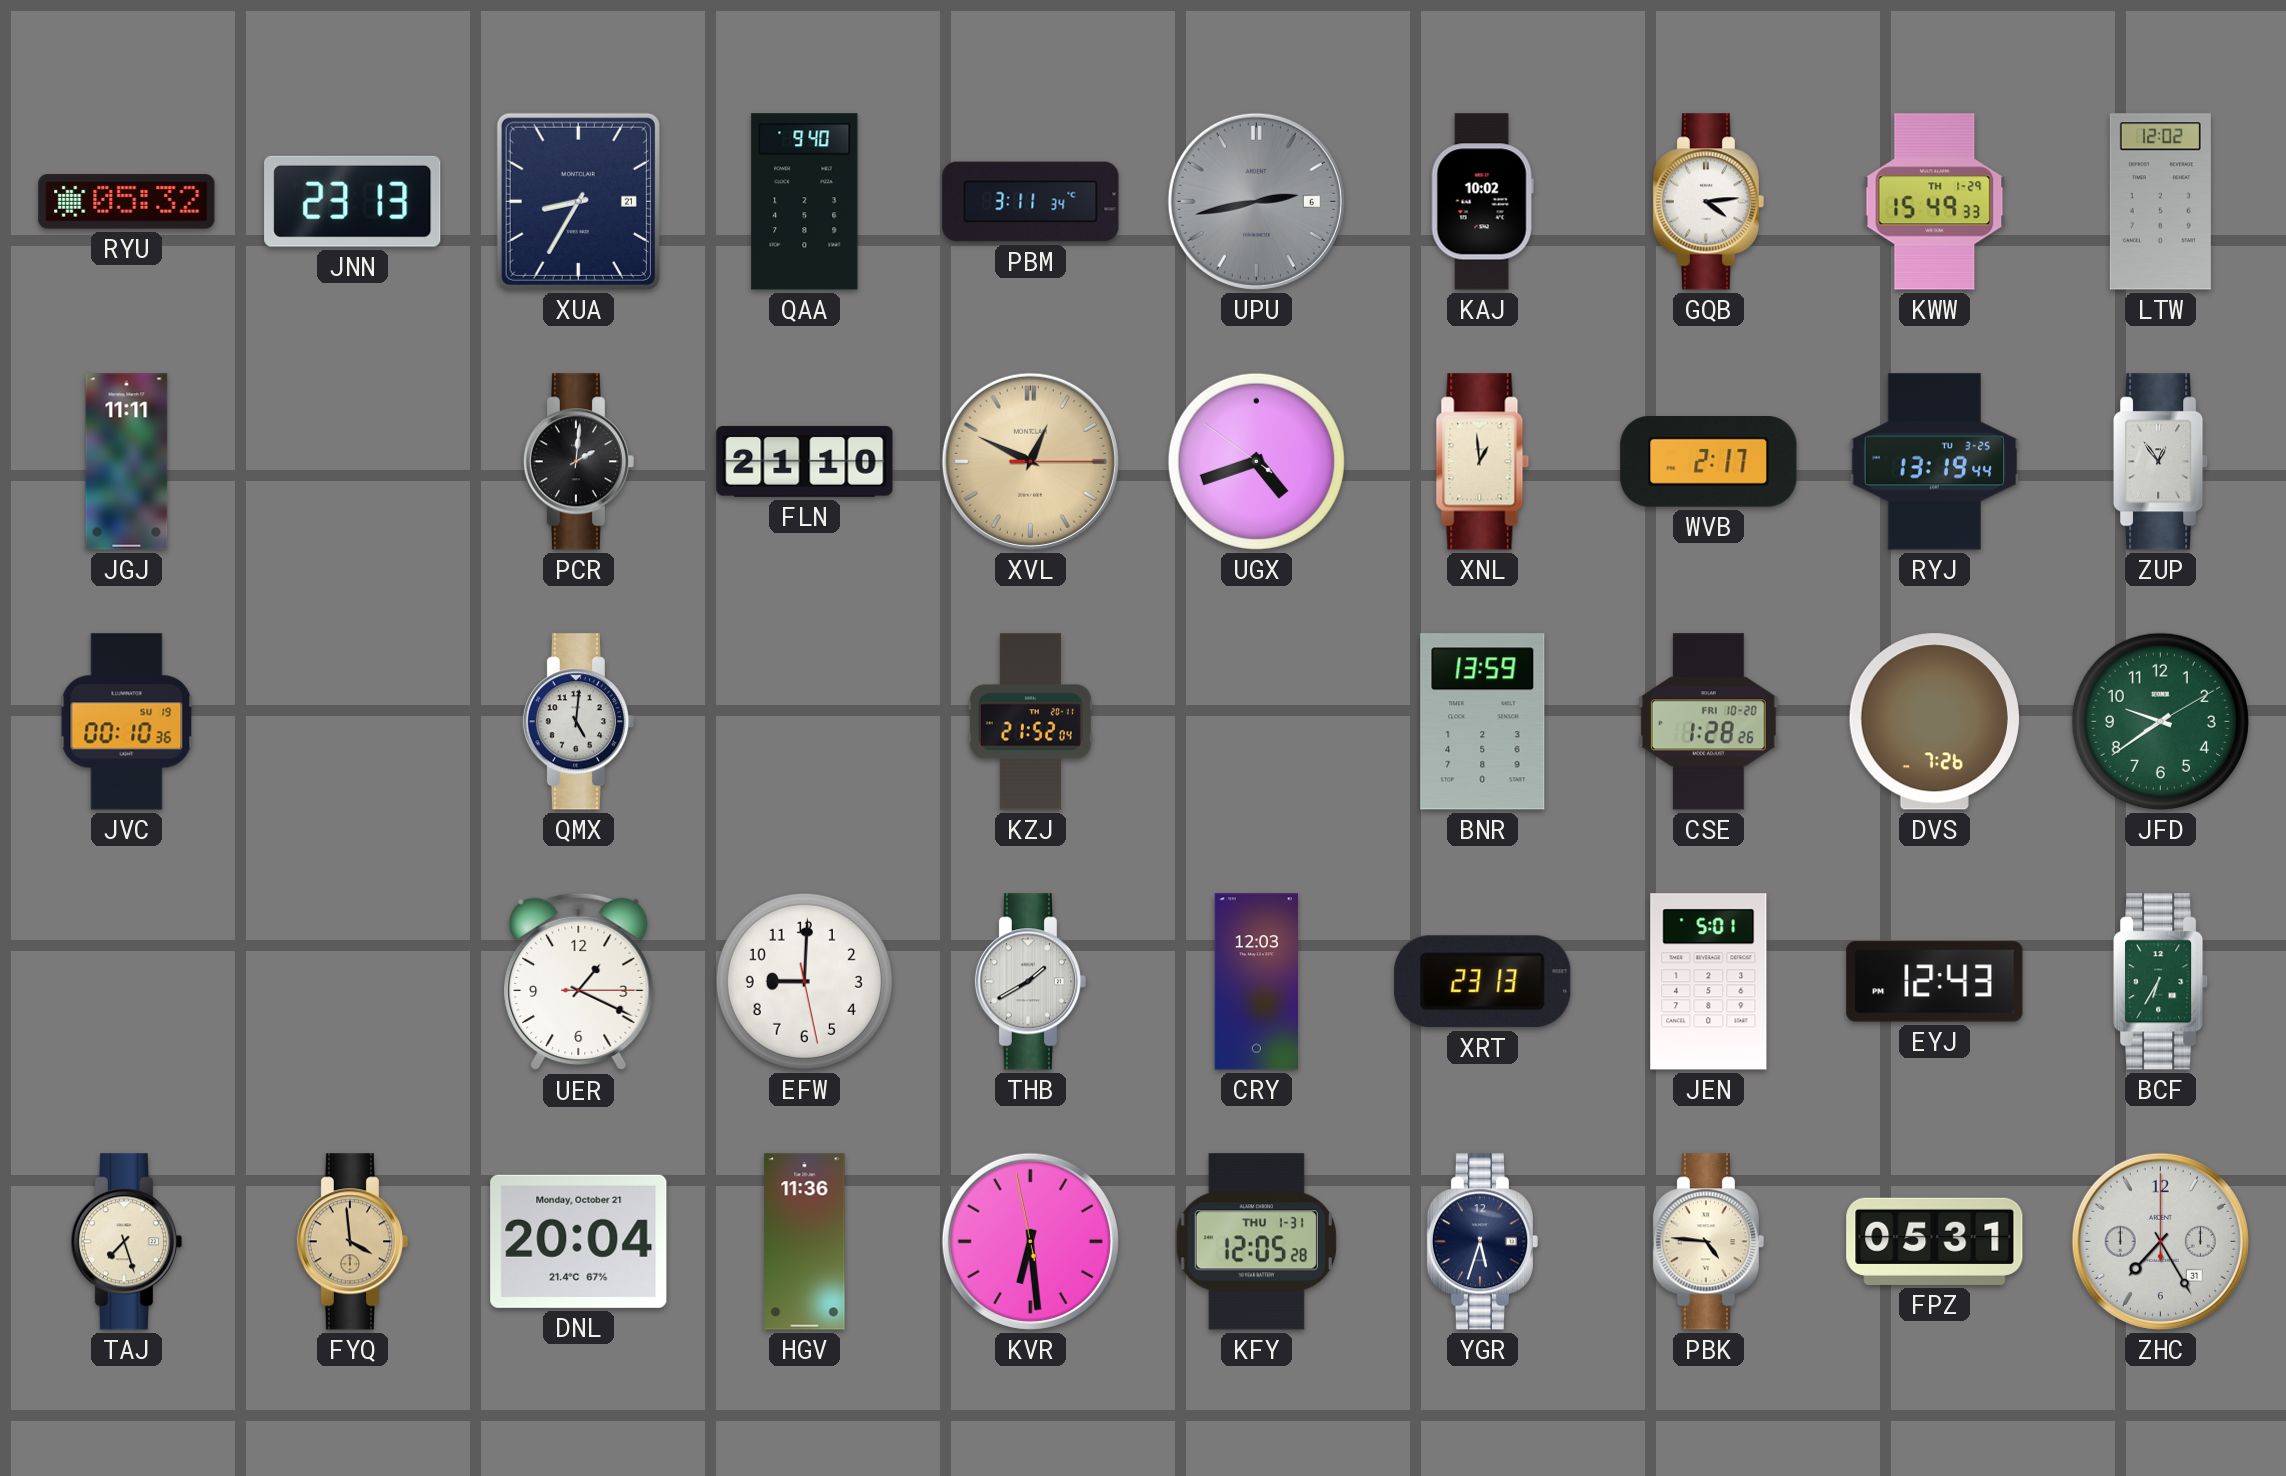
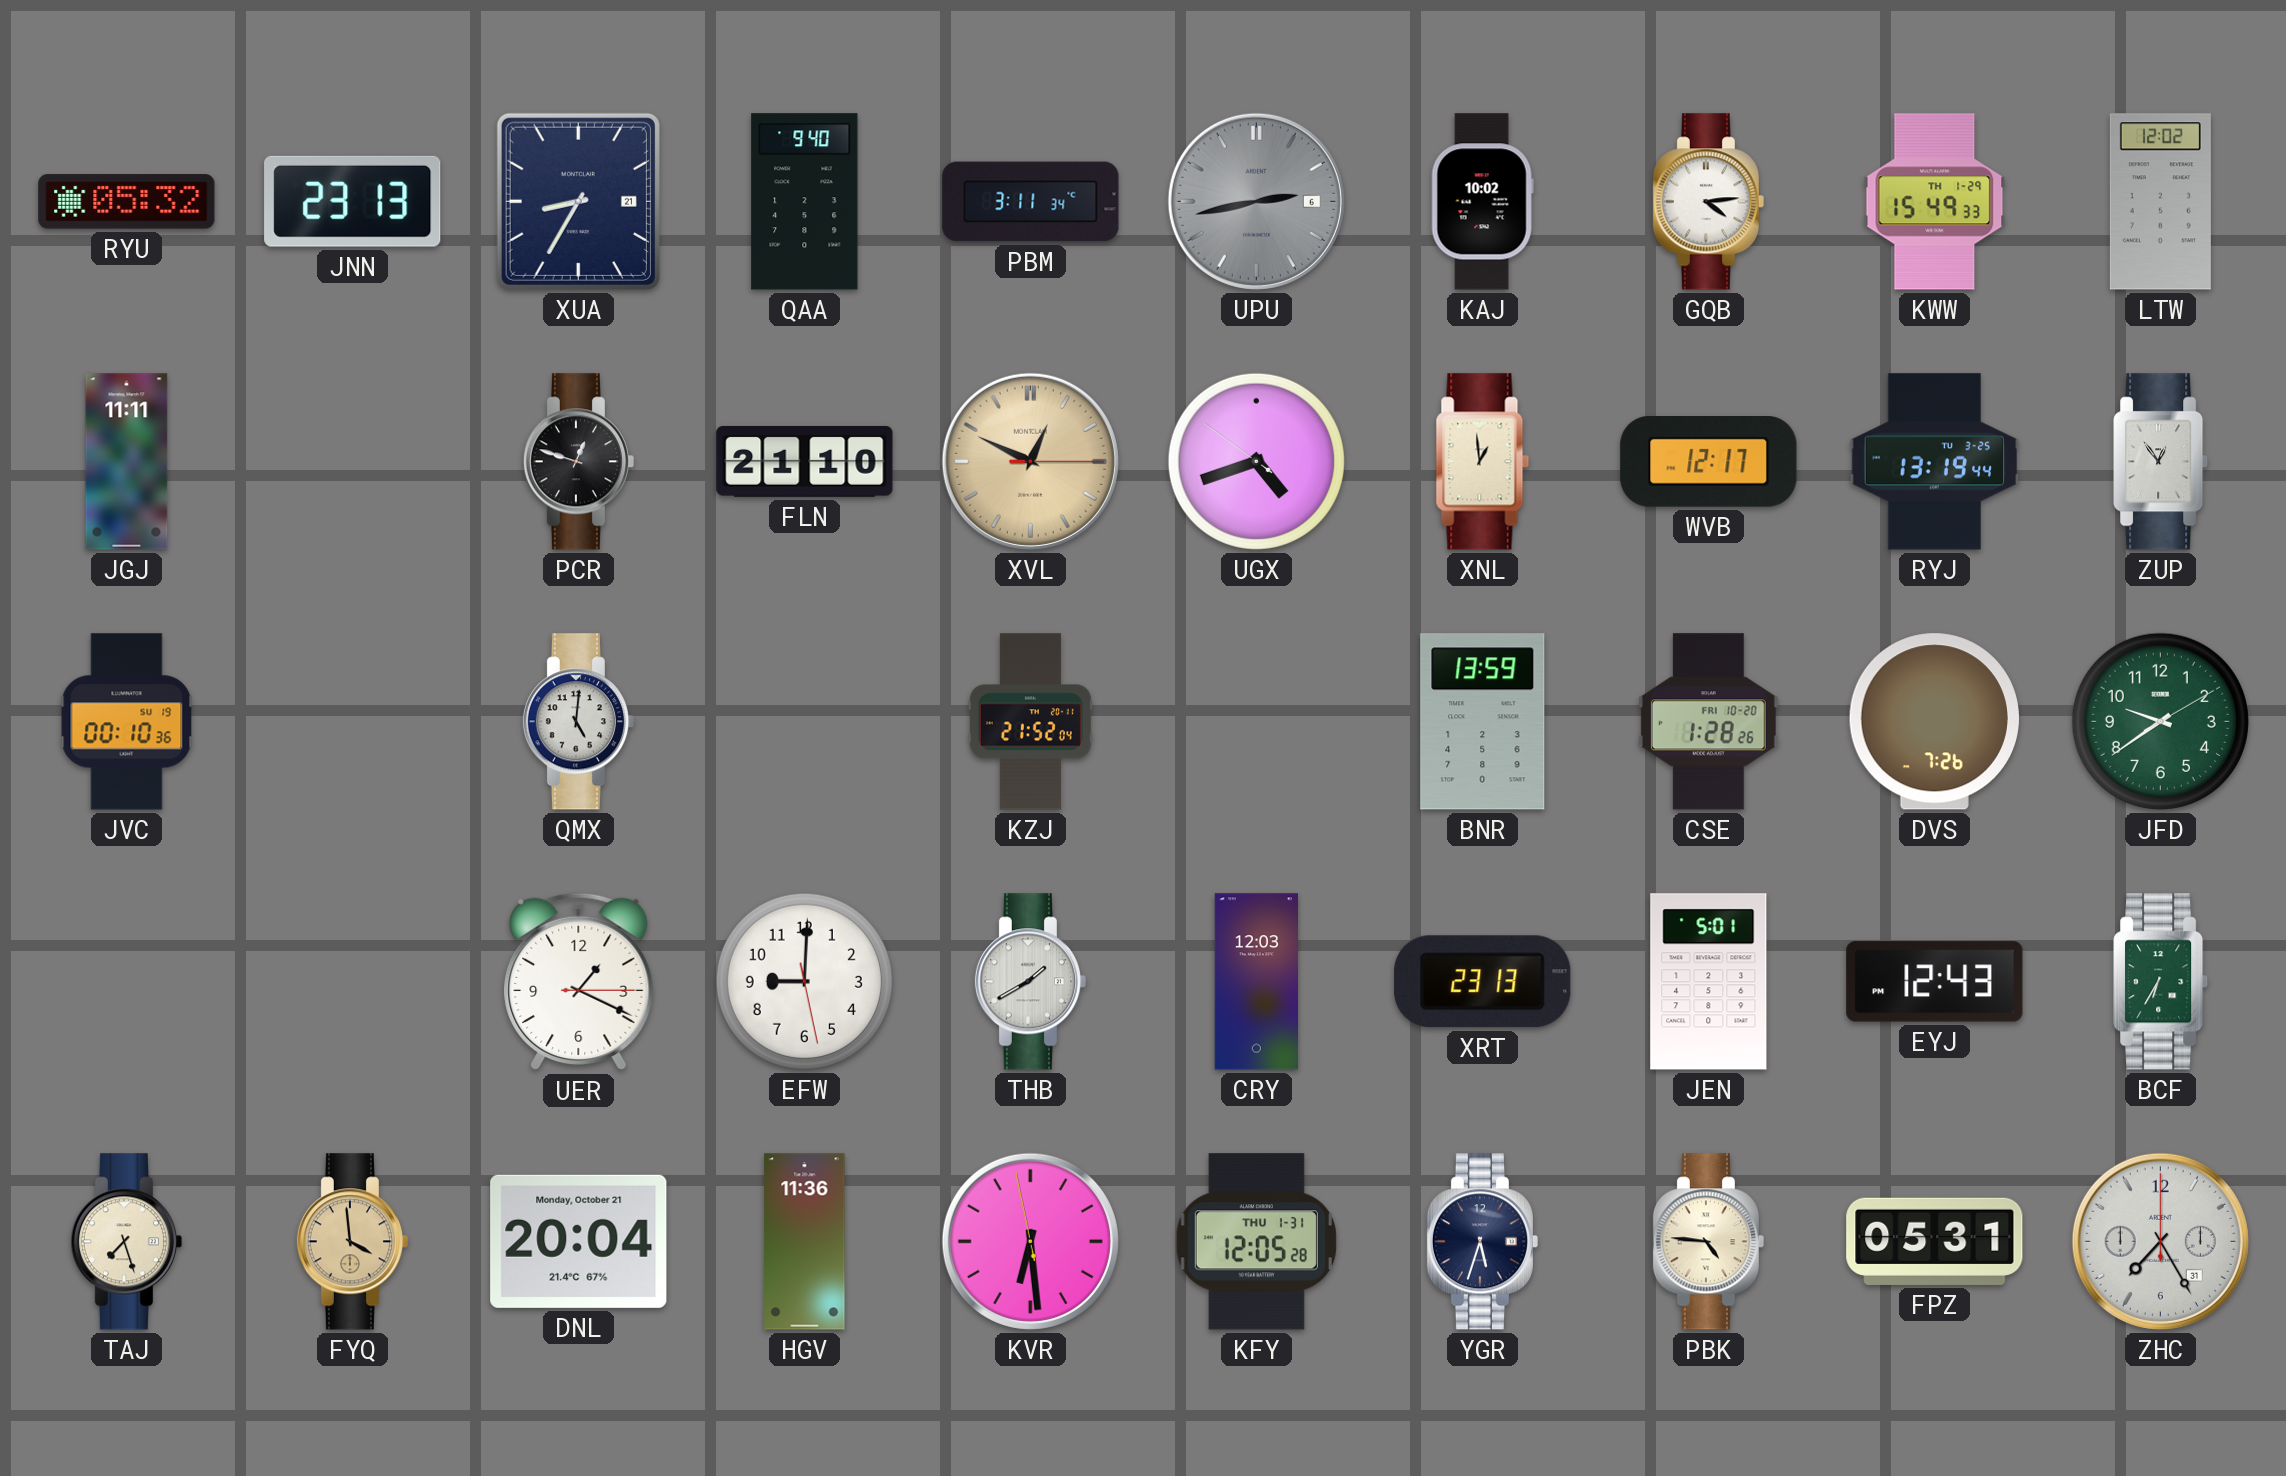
PCR: 2:01 -> 12:48 (578, 462)
WVB: 2:17 -> 12:17 (1709, 462)
